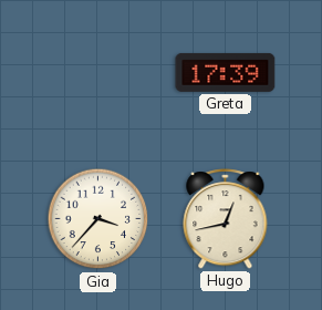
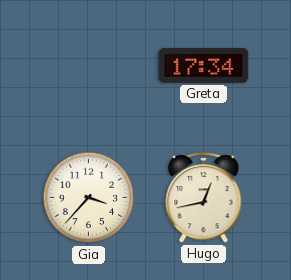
Greta: 17:39 -> 17:34 (204, 65)
